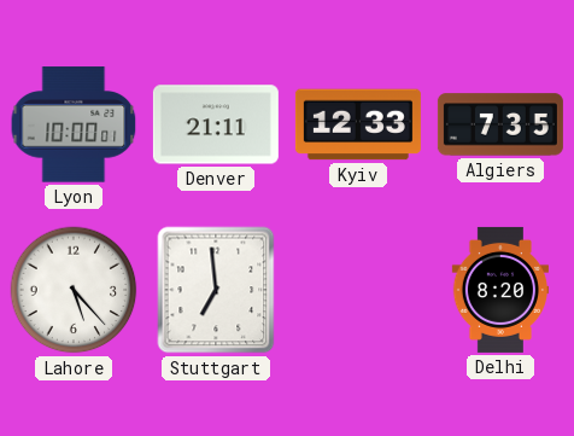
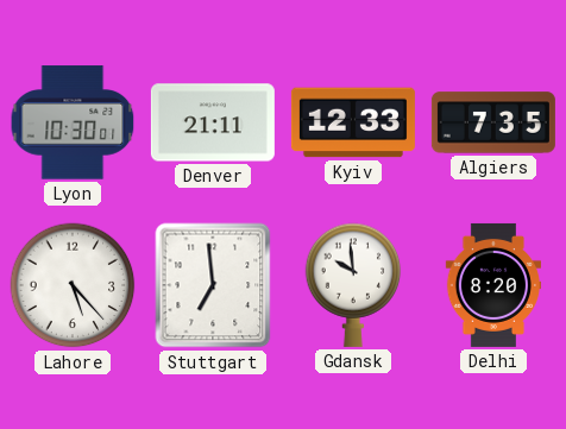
Lyon: 10:00 -> 10:30 (73, 122)
Gdansk: none -> 9:59 (353, 285)
